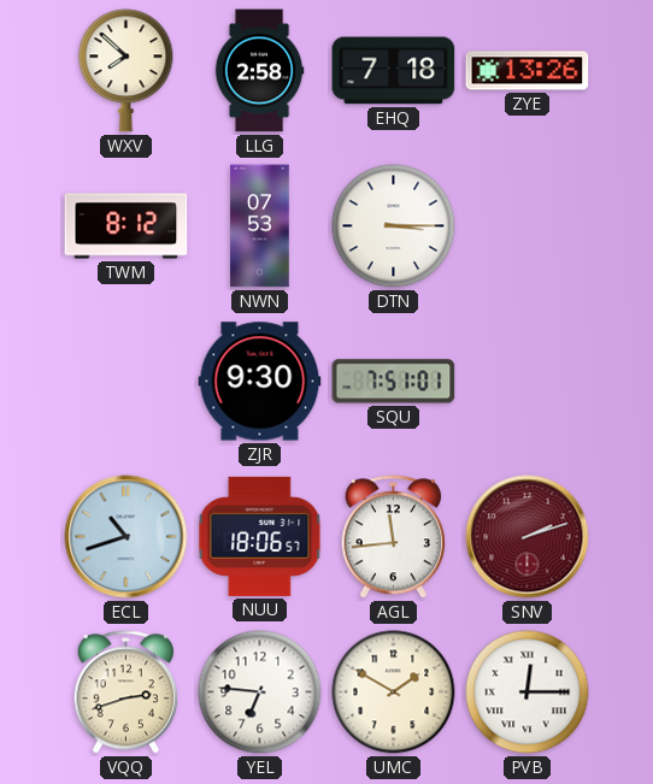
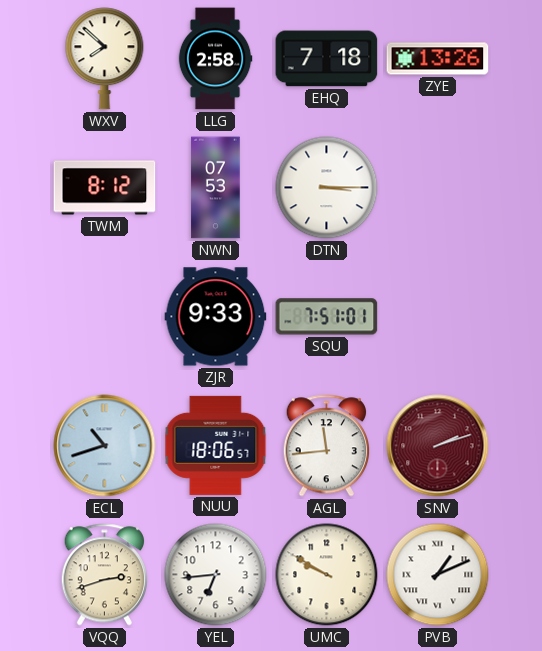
ZJR: 9:30 -> 9:33 (216, 317)
YEL: 6:46 -> 6:44 (216, 575)
UMC: 1:50 -> 9:50 (327, 575)
PVB: 12:15 -> 1:11 (438, 575)
